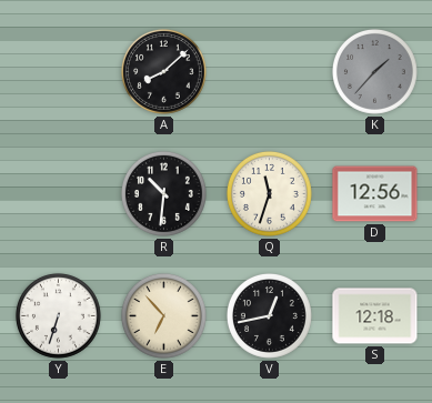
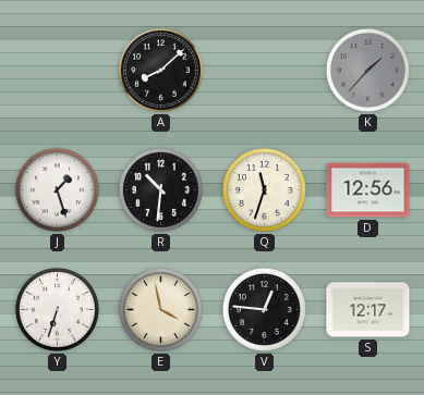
J: none -> 1:27 (57, 189)
E: 6:53 -> 3:58 (160, 309)
V: 12:43 -> 12:46 (264, 309)
S: 12:18 -> 12:17 (368, 310)
